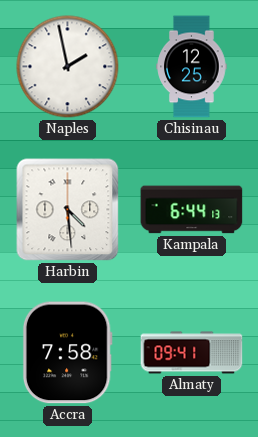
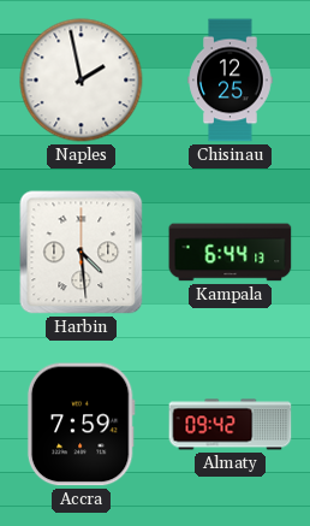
Accra: 7:58 -> 7:59 (81, 425)
Almaty: 09:41 -> 09:42 (231, 425)
